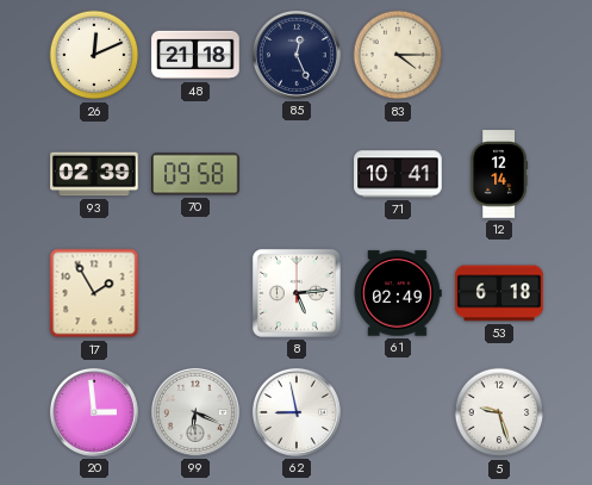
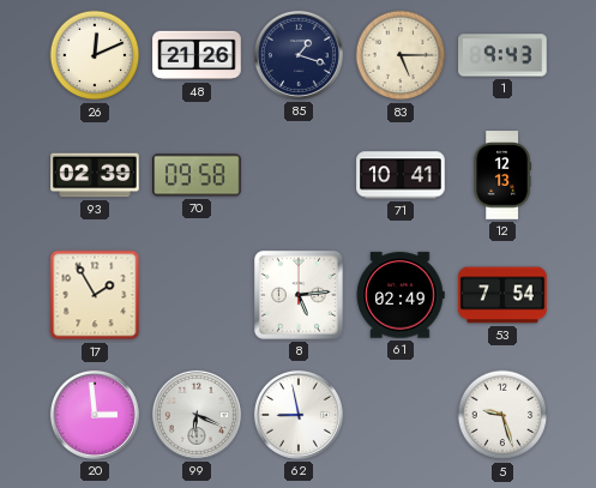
48: 21:18 -> 21:26 (197, 55)
85: 12:26 -> 1:18 (299, 55)
83: 4:15 -> 5:15 (401, 55)
1: none -> 9:43 (502, 55)
12: 12:14 -> 12:13 (502, 175)
53: 6:18 -> 7:54 (502, 295)
